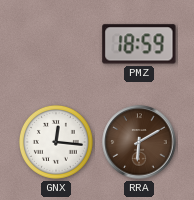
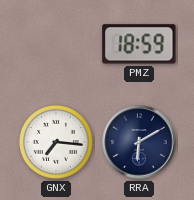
GNX: 12:16 -> 7:16 (56, 142)
RRA dial: brown -> navy (139, 142)
